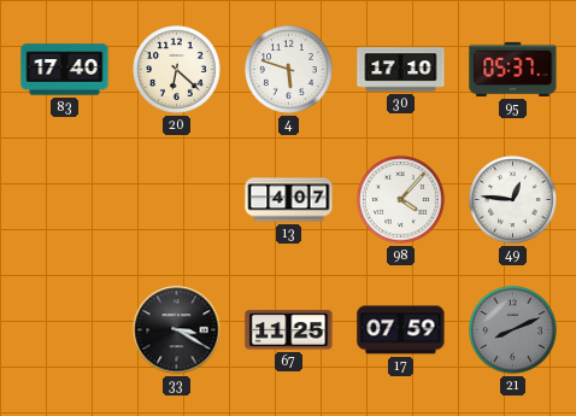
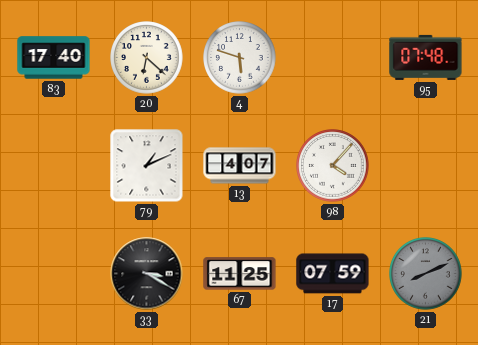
30: 17:10 -> none (401, 70)
95: 05:37 -> 07:48 (426, 57)
79: none -> 1:11 (147, 166)
49: 12:46 -> none (513, 200)
